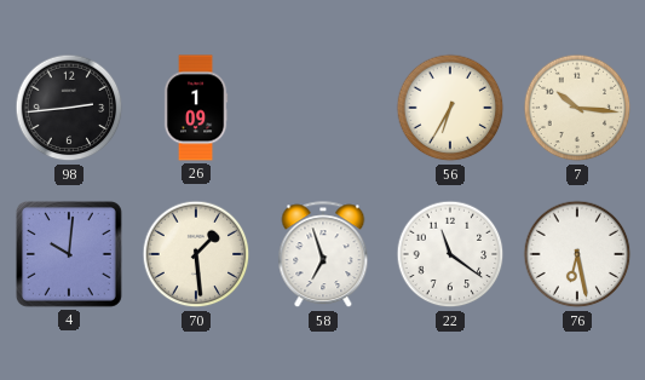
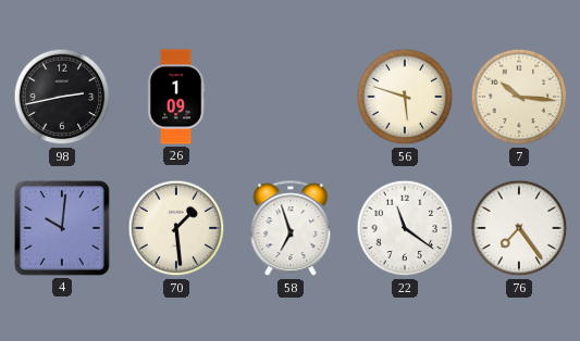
98: 2:44 -> 2:43 (62, 97)
56: 6:35 -> 5:48 (405, 97)
76: 6:28 -> 7:24 (519, 228)
